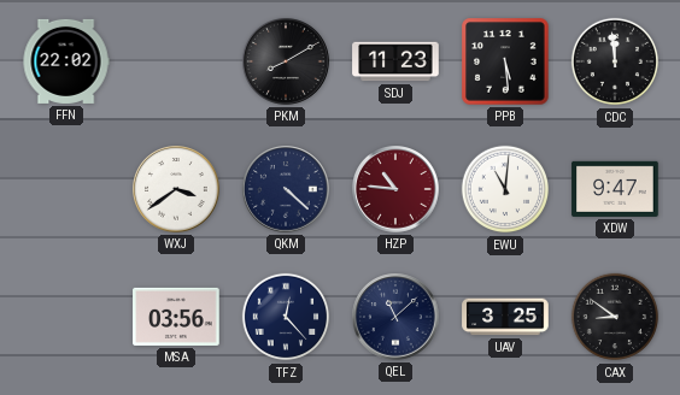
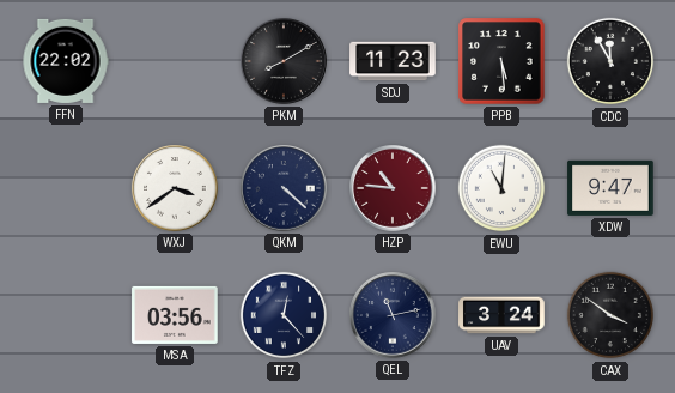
CDC: 11:59 -> 11:55 (610, 61)
QEL: 11:08 -> 11:13 (394, 316)
UAV: 3:25 -> 3:24 (501, 315)
CAX: 8:51 -> 3:51 (610, 315)
